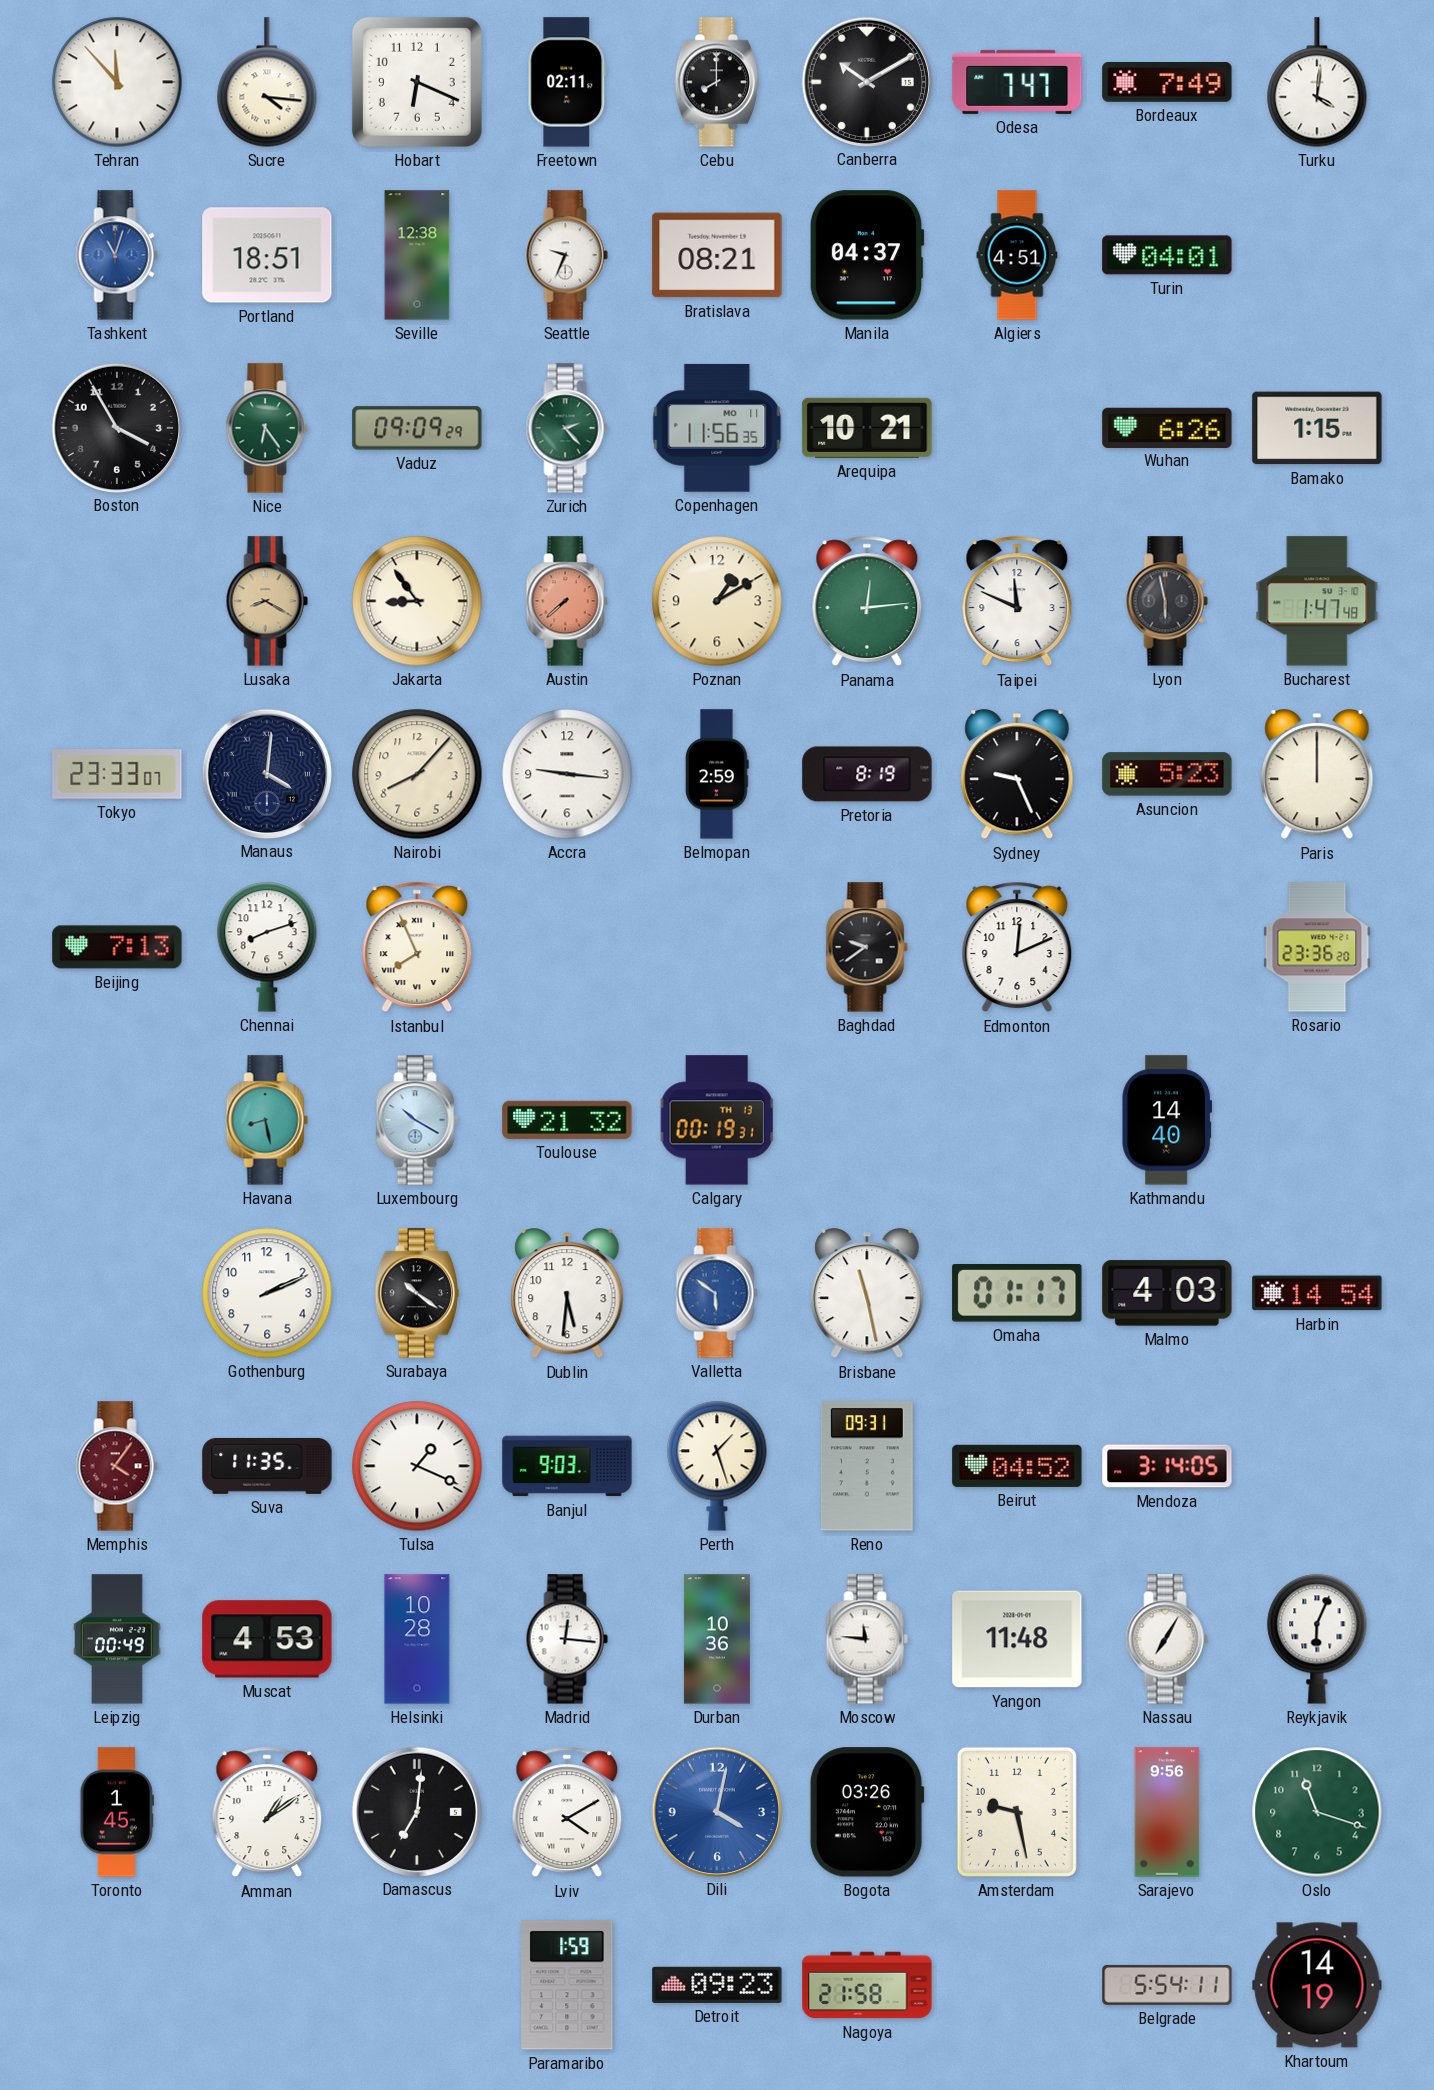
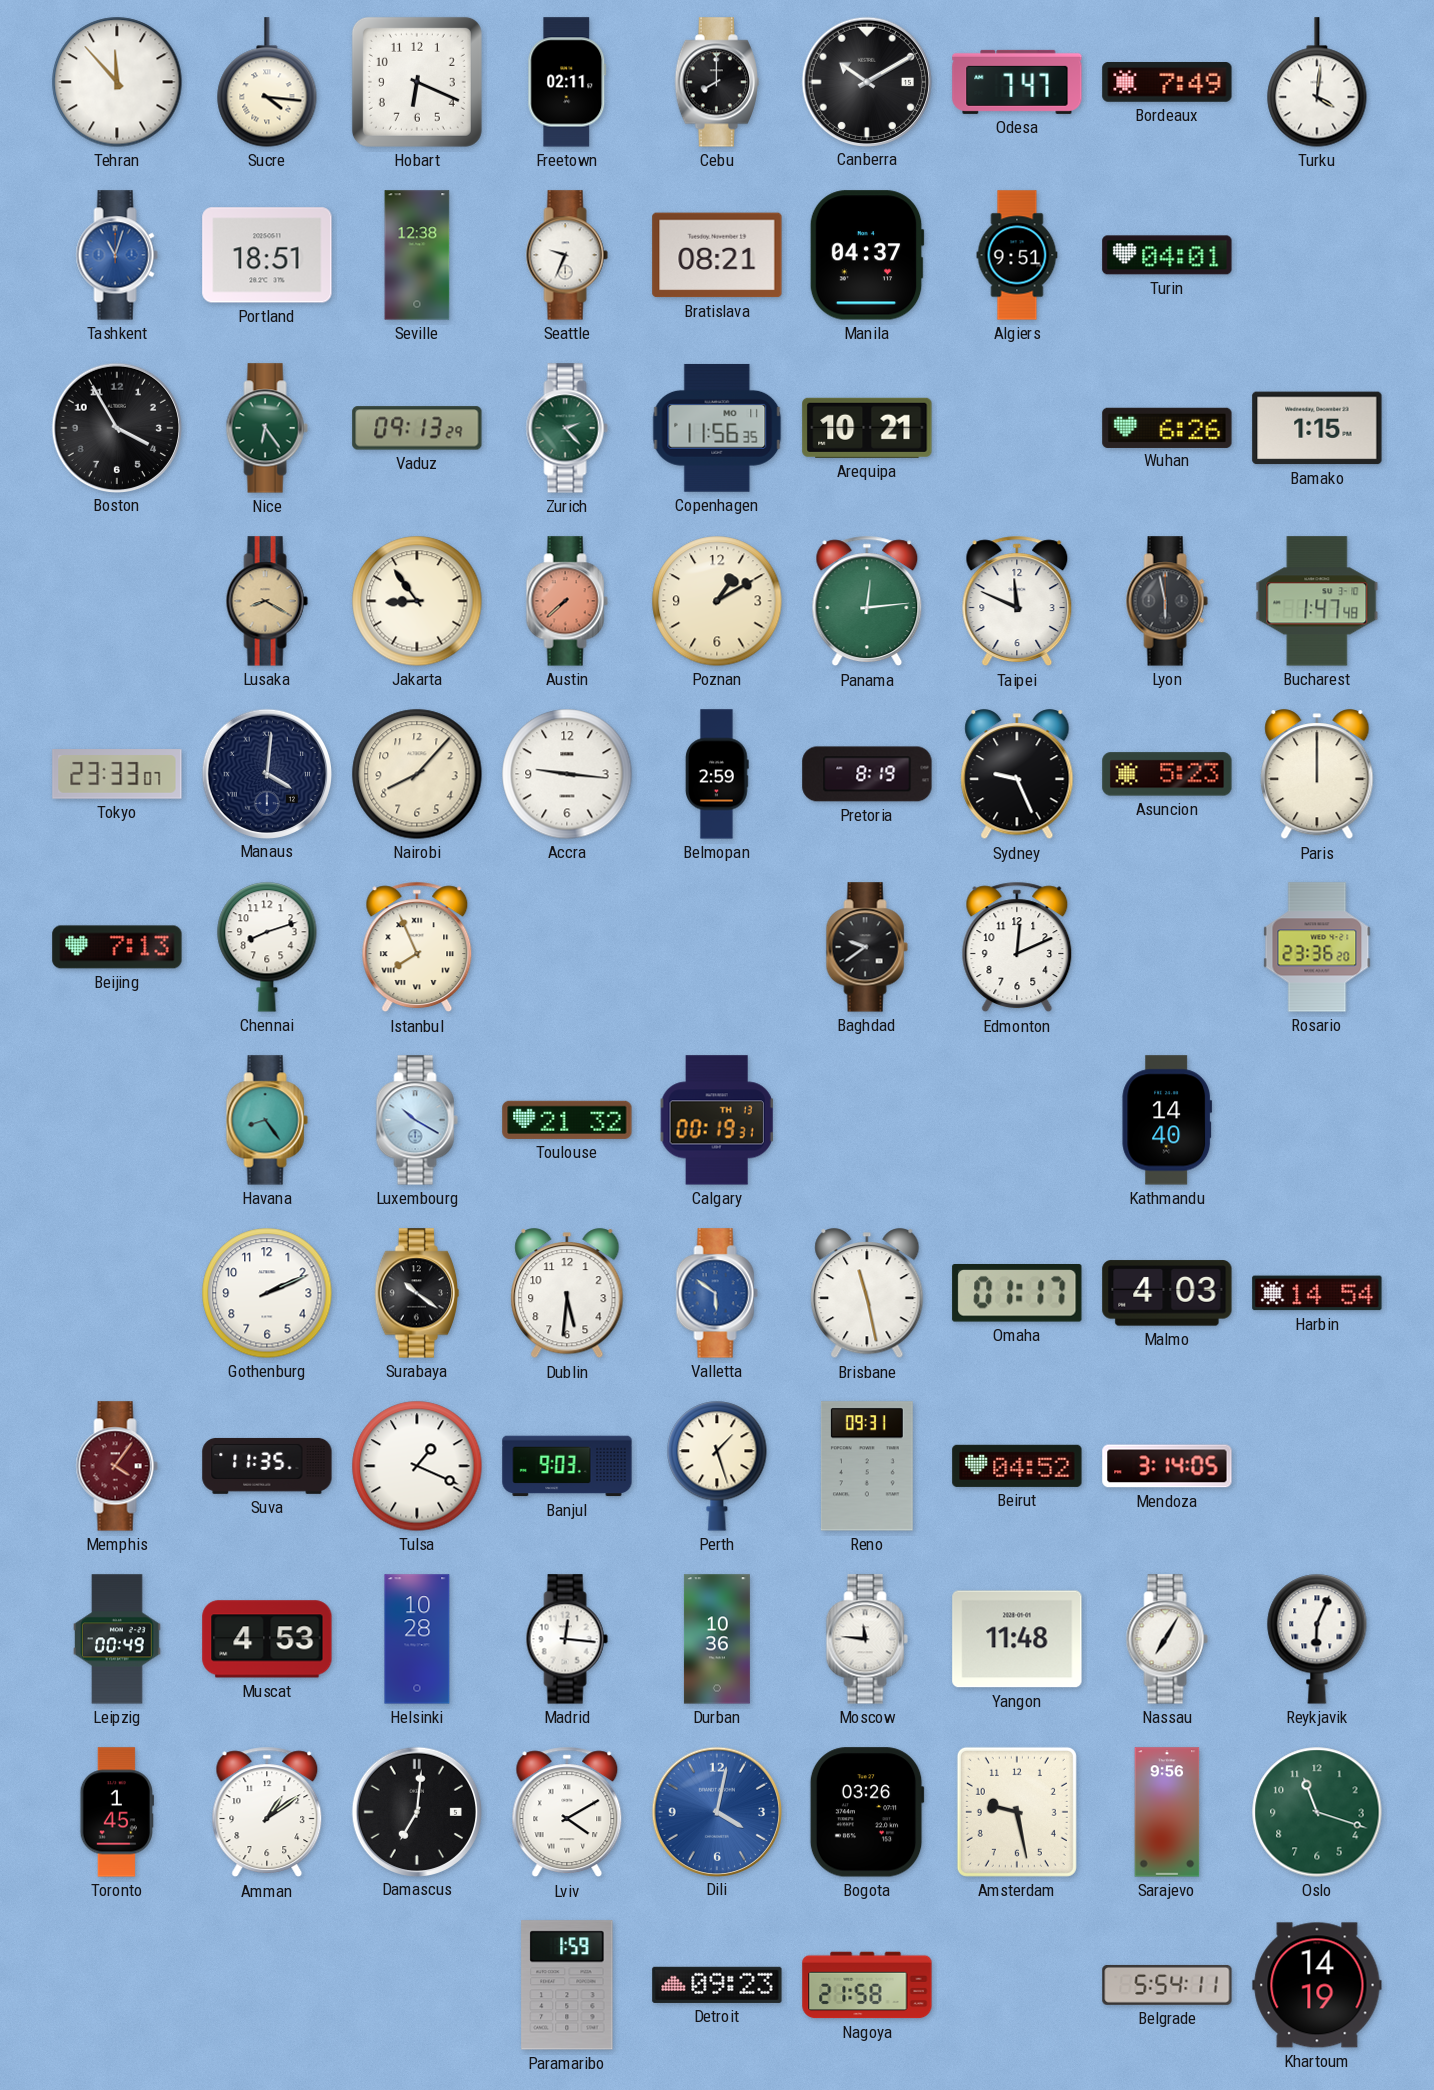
Algiers: 4:51 -> 9:51 (1017, 255)
Vaduz: 09:09 -> 09:13 (417, 428)
Havana: 8:28 -> 8:24 (267, 1120)
